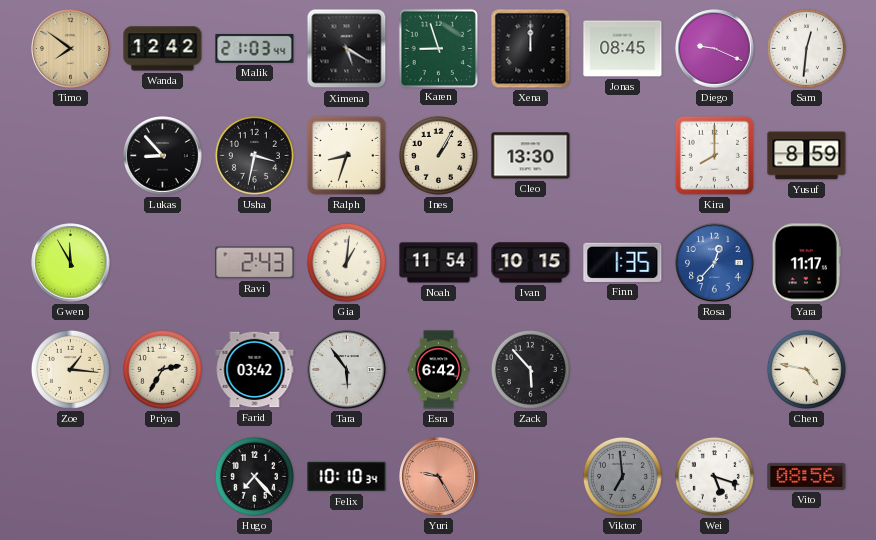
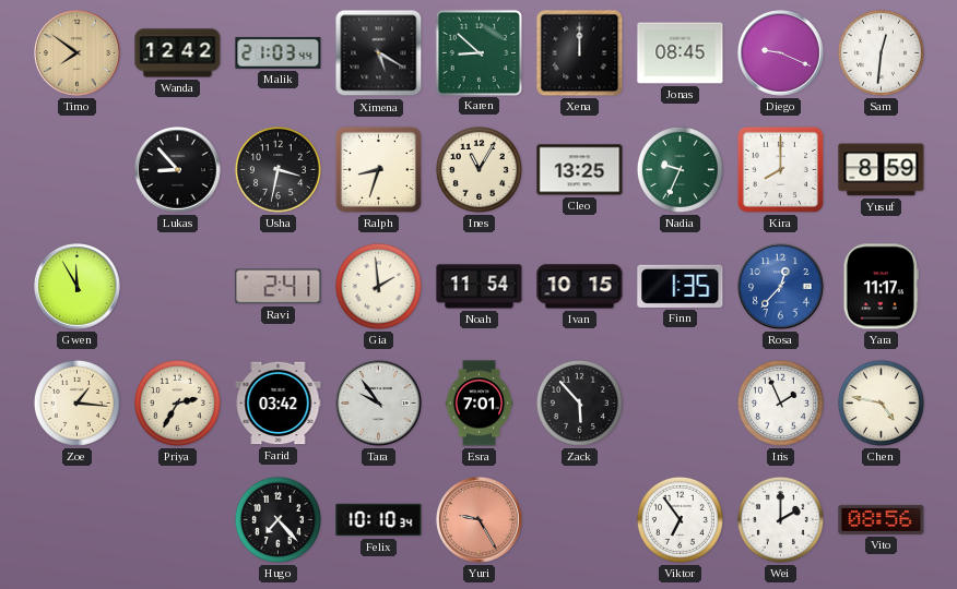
Karen: 8:57 -> 8:52 (478, 52)
Ines: 1:05 -> 11:05 (478, 169)
Cleo: 13:30 -> 13:25 (580, 170)
Nadia: none -> 9:34 (680, 169)
Ravi: 2:43 -> 2:41 (279, 287)
Gia: 1:01 -> 1:59 (378, 286)
Tara: 5:54 -> 9:54 (379, 404)
Esra: 6:42 -> 7:01 (480, 404)
Iris: none -> 1:56 (780, 402)
Viktor: 6:59 -> 6:54 (680, 519)
Viktor dial: grey -> white (680, 519)
Wei: 5:18 -> 2:00 (780, 519)
